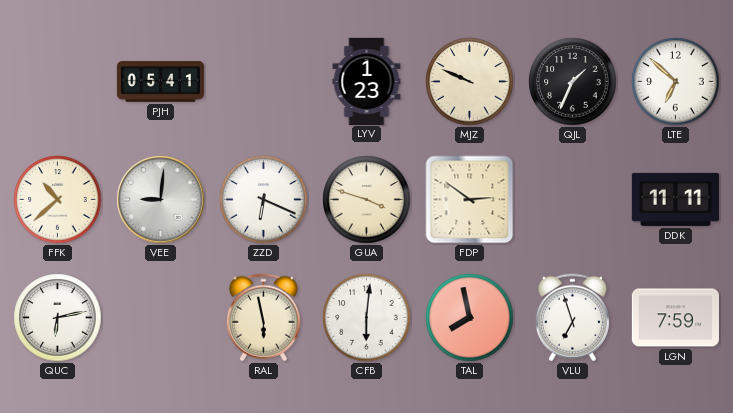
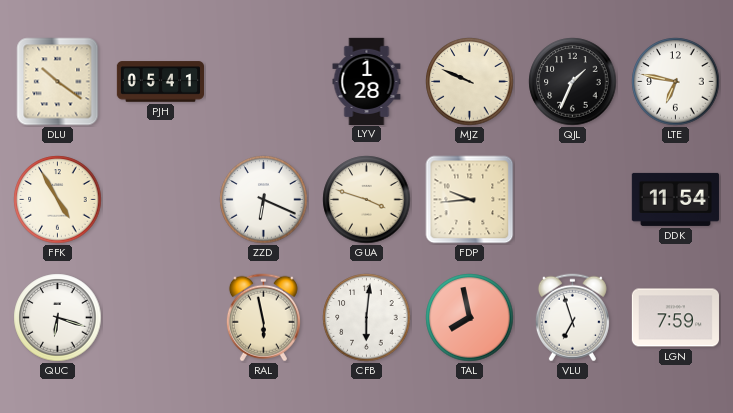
DLU: none -> 10:21 (58, 82)
LYV: 1:23 -> 1:28 (367, 81)
LTE: 6:52 -> 6:47 (676, 82)
FFK: 10:38 -> 4:55 (58, 200)
VEE: 9:01 -> none (161, 200)
FDP: 2:51 -> 9:44 (470, 200)
DDK: 11:11 -> 11:54 (675, 199)
QUC: 6:13 -> 6:18 (58, 318)
